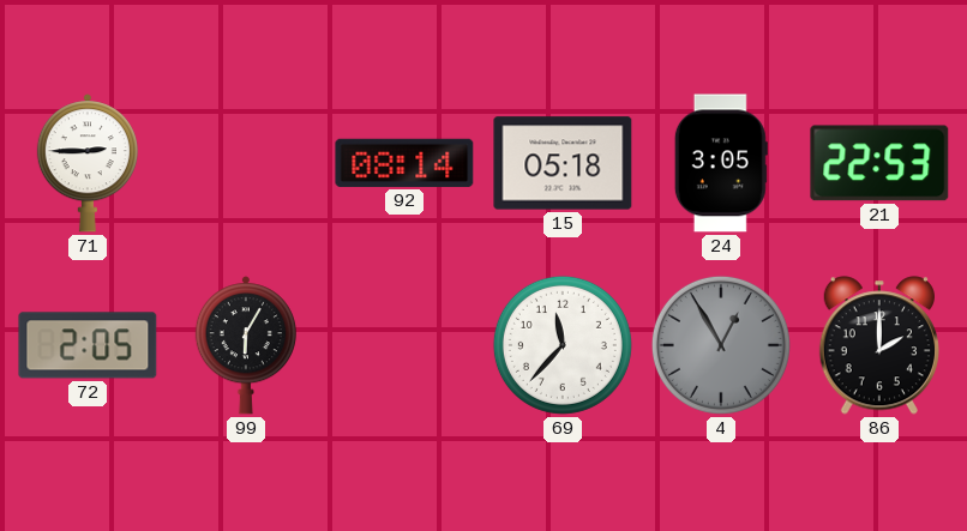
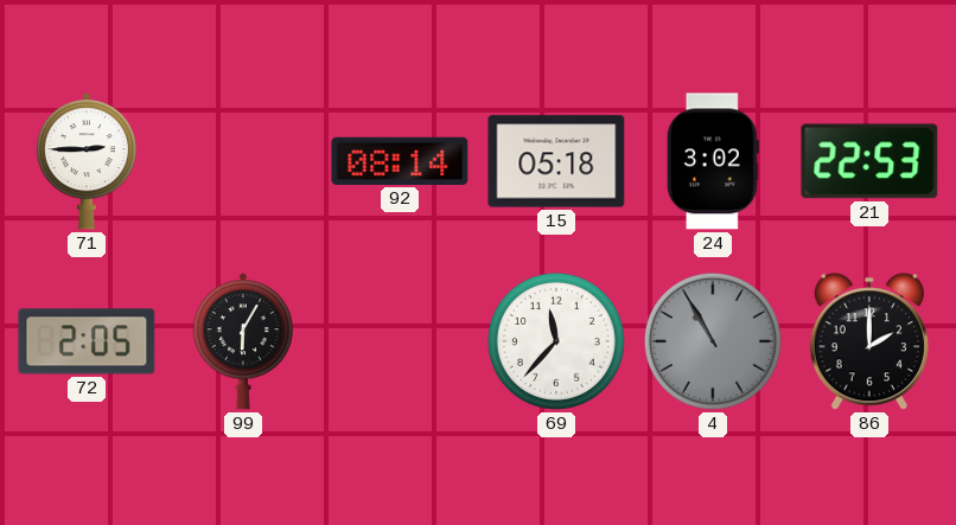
24: 3:05 -> 3:02 (713, 161)
4: 12:55 -> 10:55 (713, 341)
